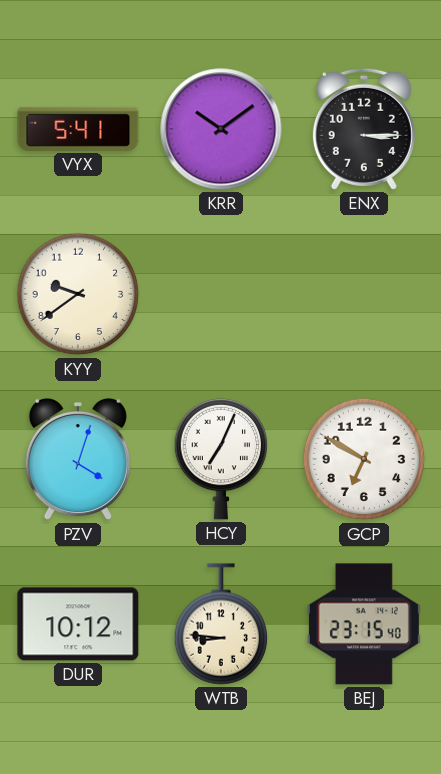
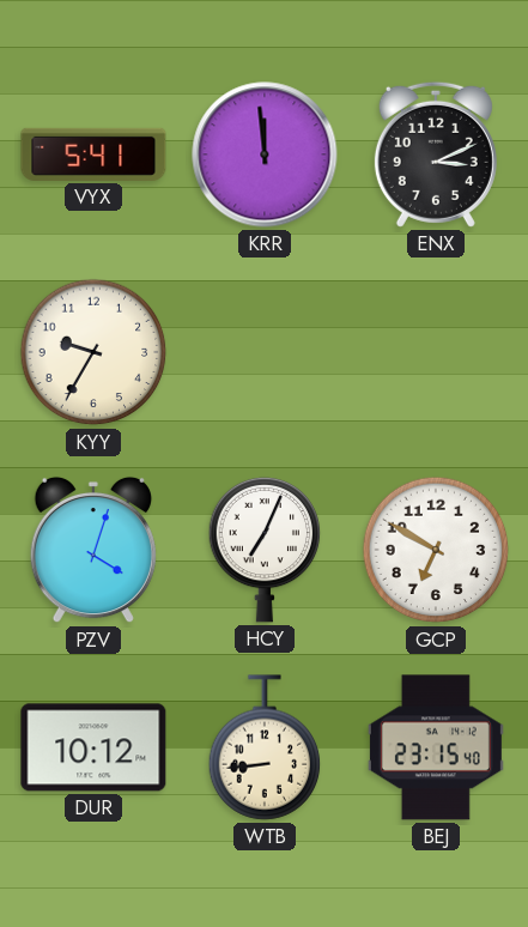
KRR: 10:09 -> 11:59 (265, 154)
ENX: 3:15 -> 3:11 (436, 154)
KYY: 9:39 -> 9:35 (93, 352)
WTB: 8:46 -> 8:44 (265, 747)
